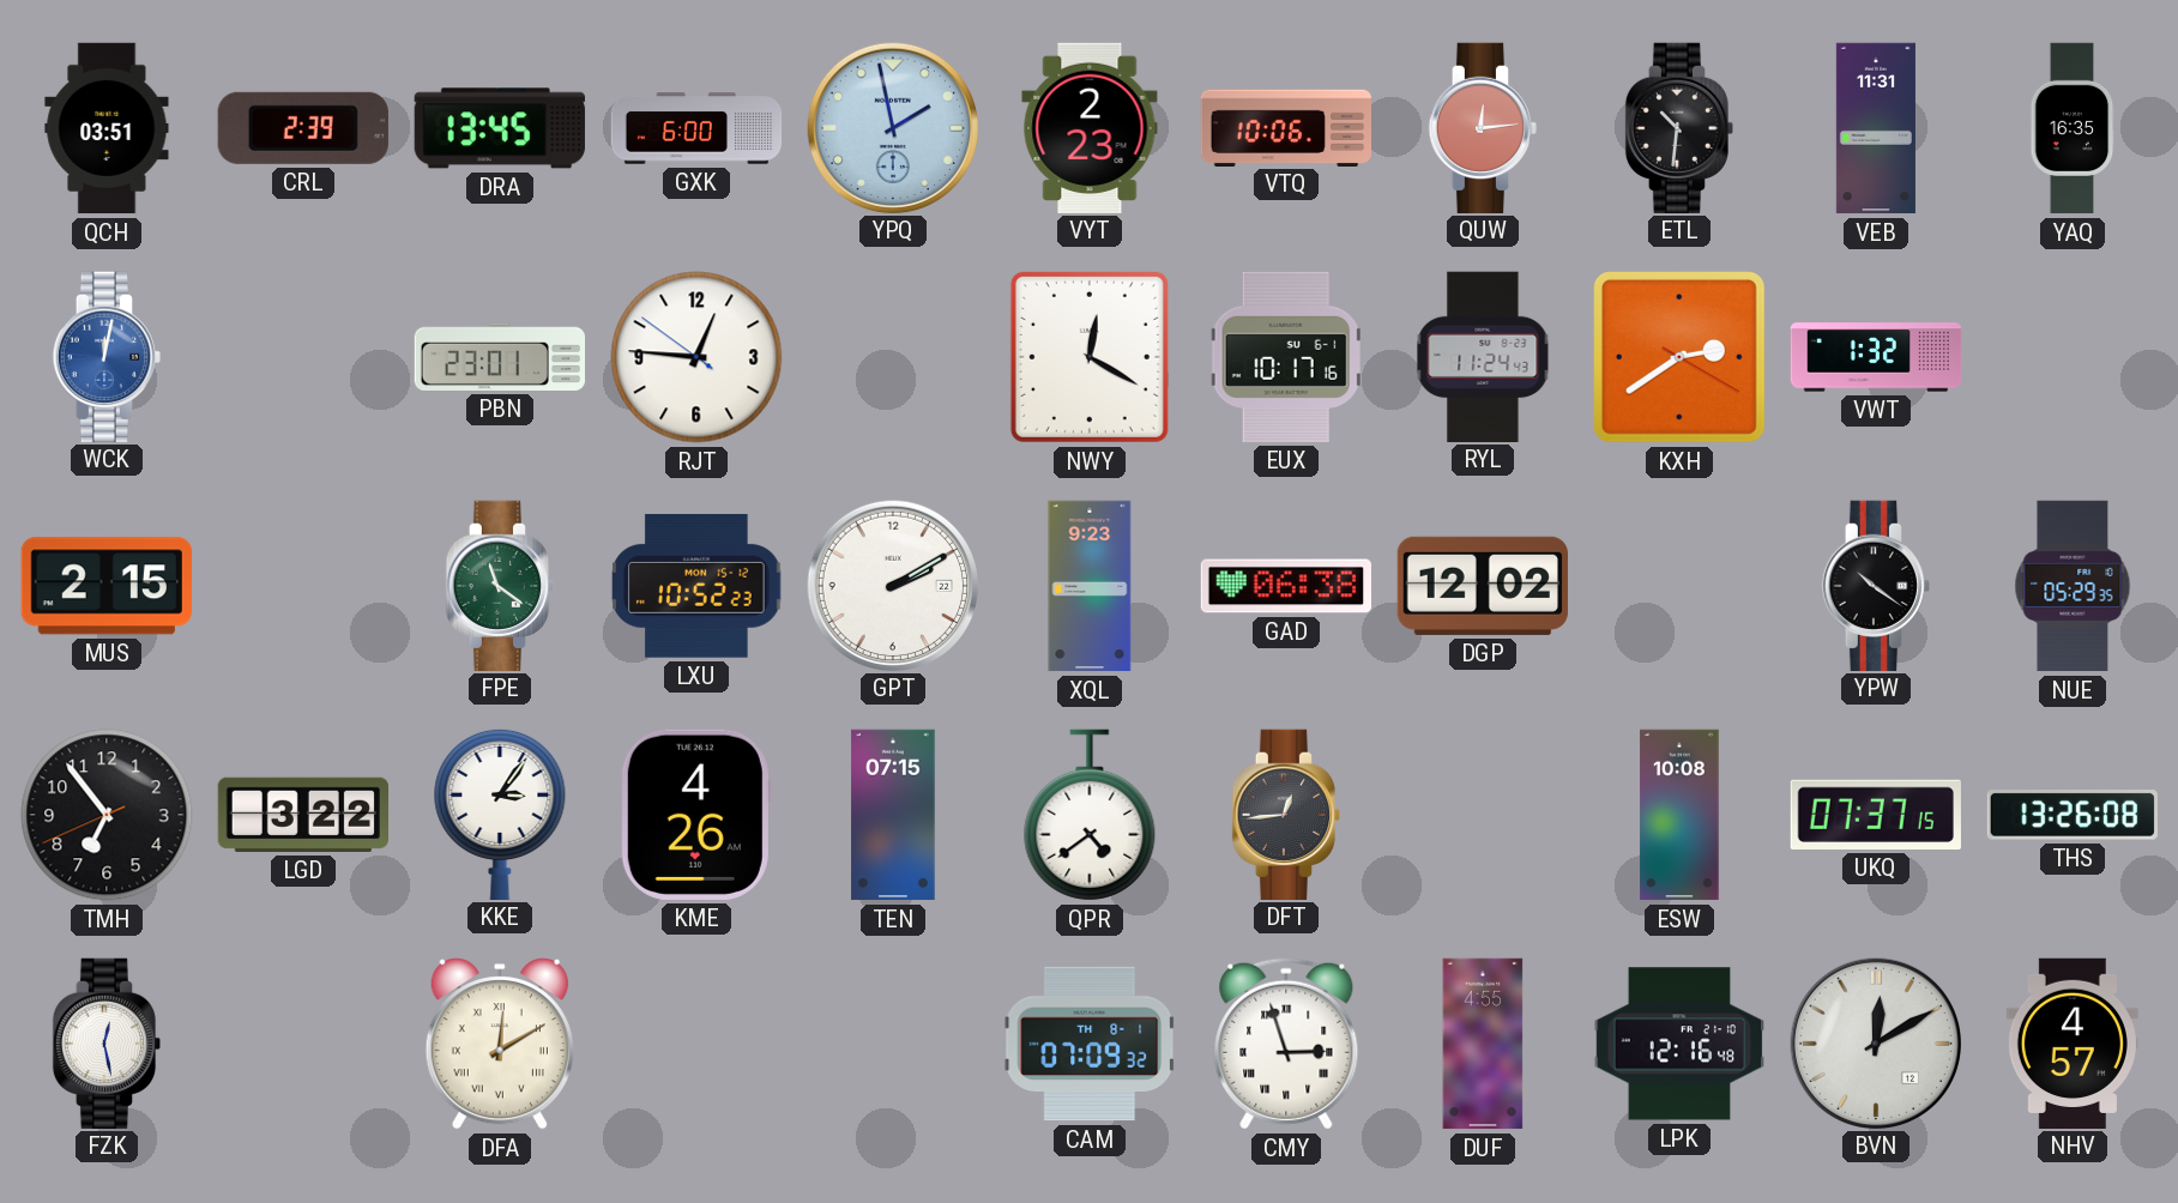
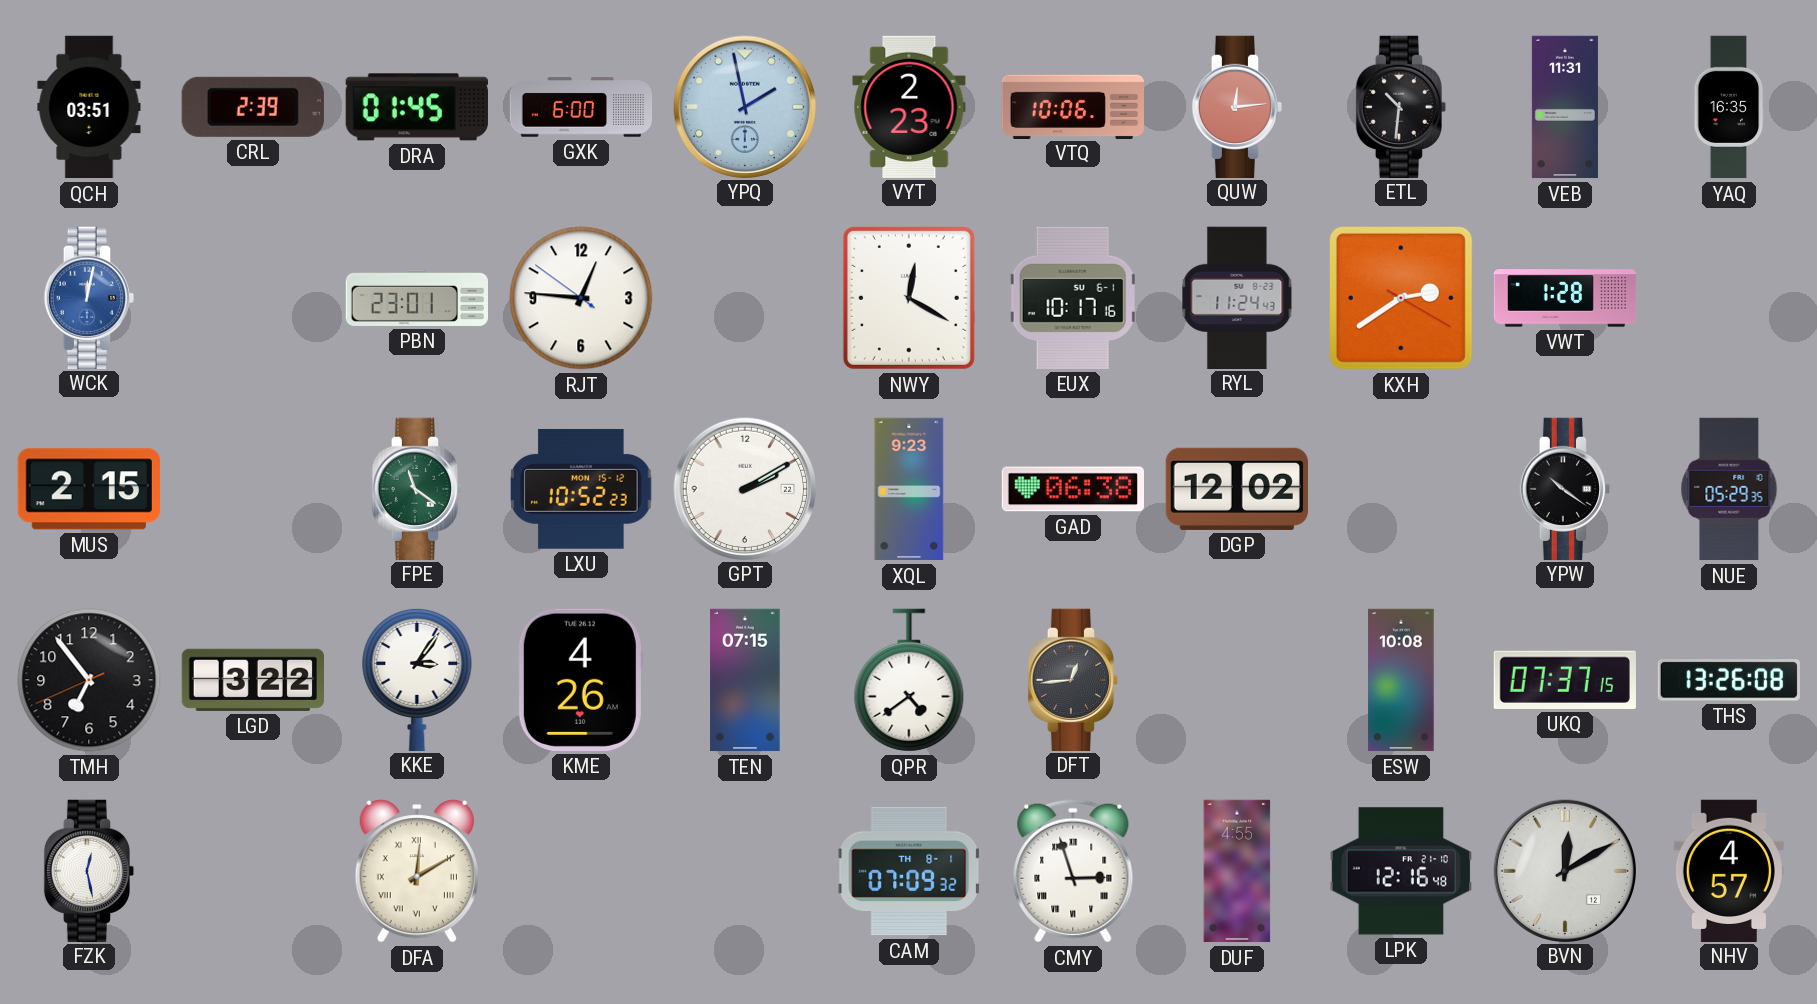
DRA: 13:45 -> 01:45 (417, 107)
VWT: 1:32 -> 1:28 (1565, 298)
